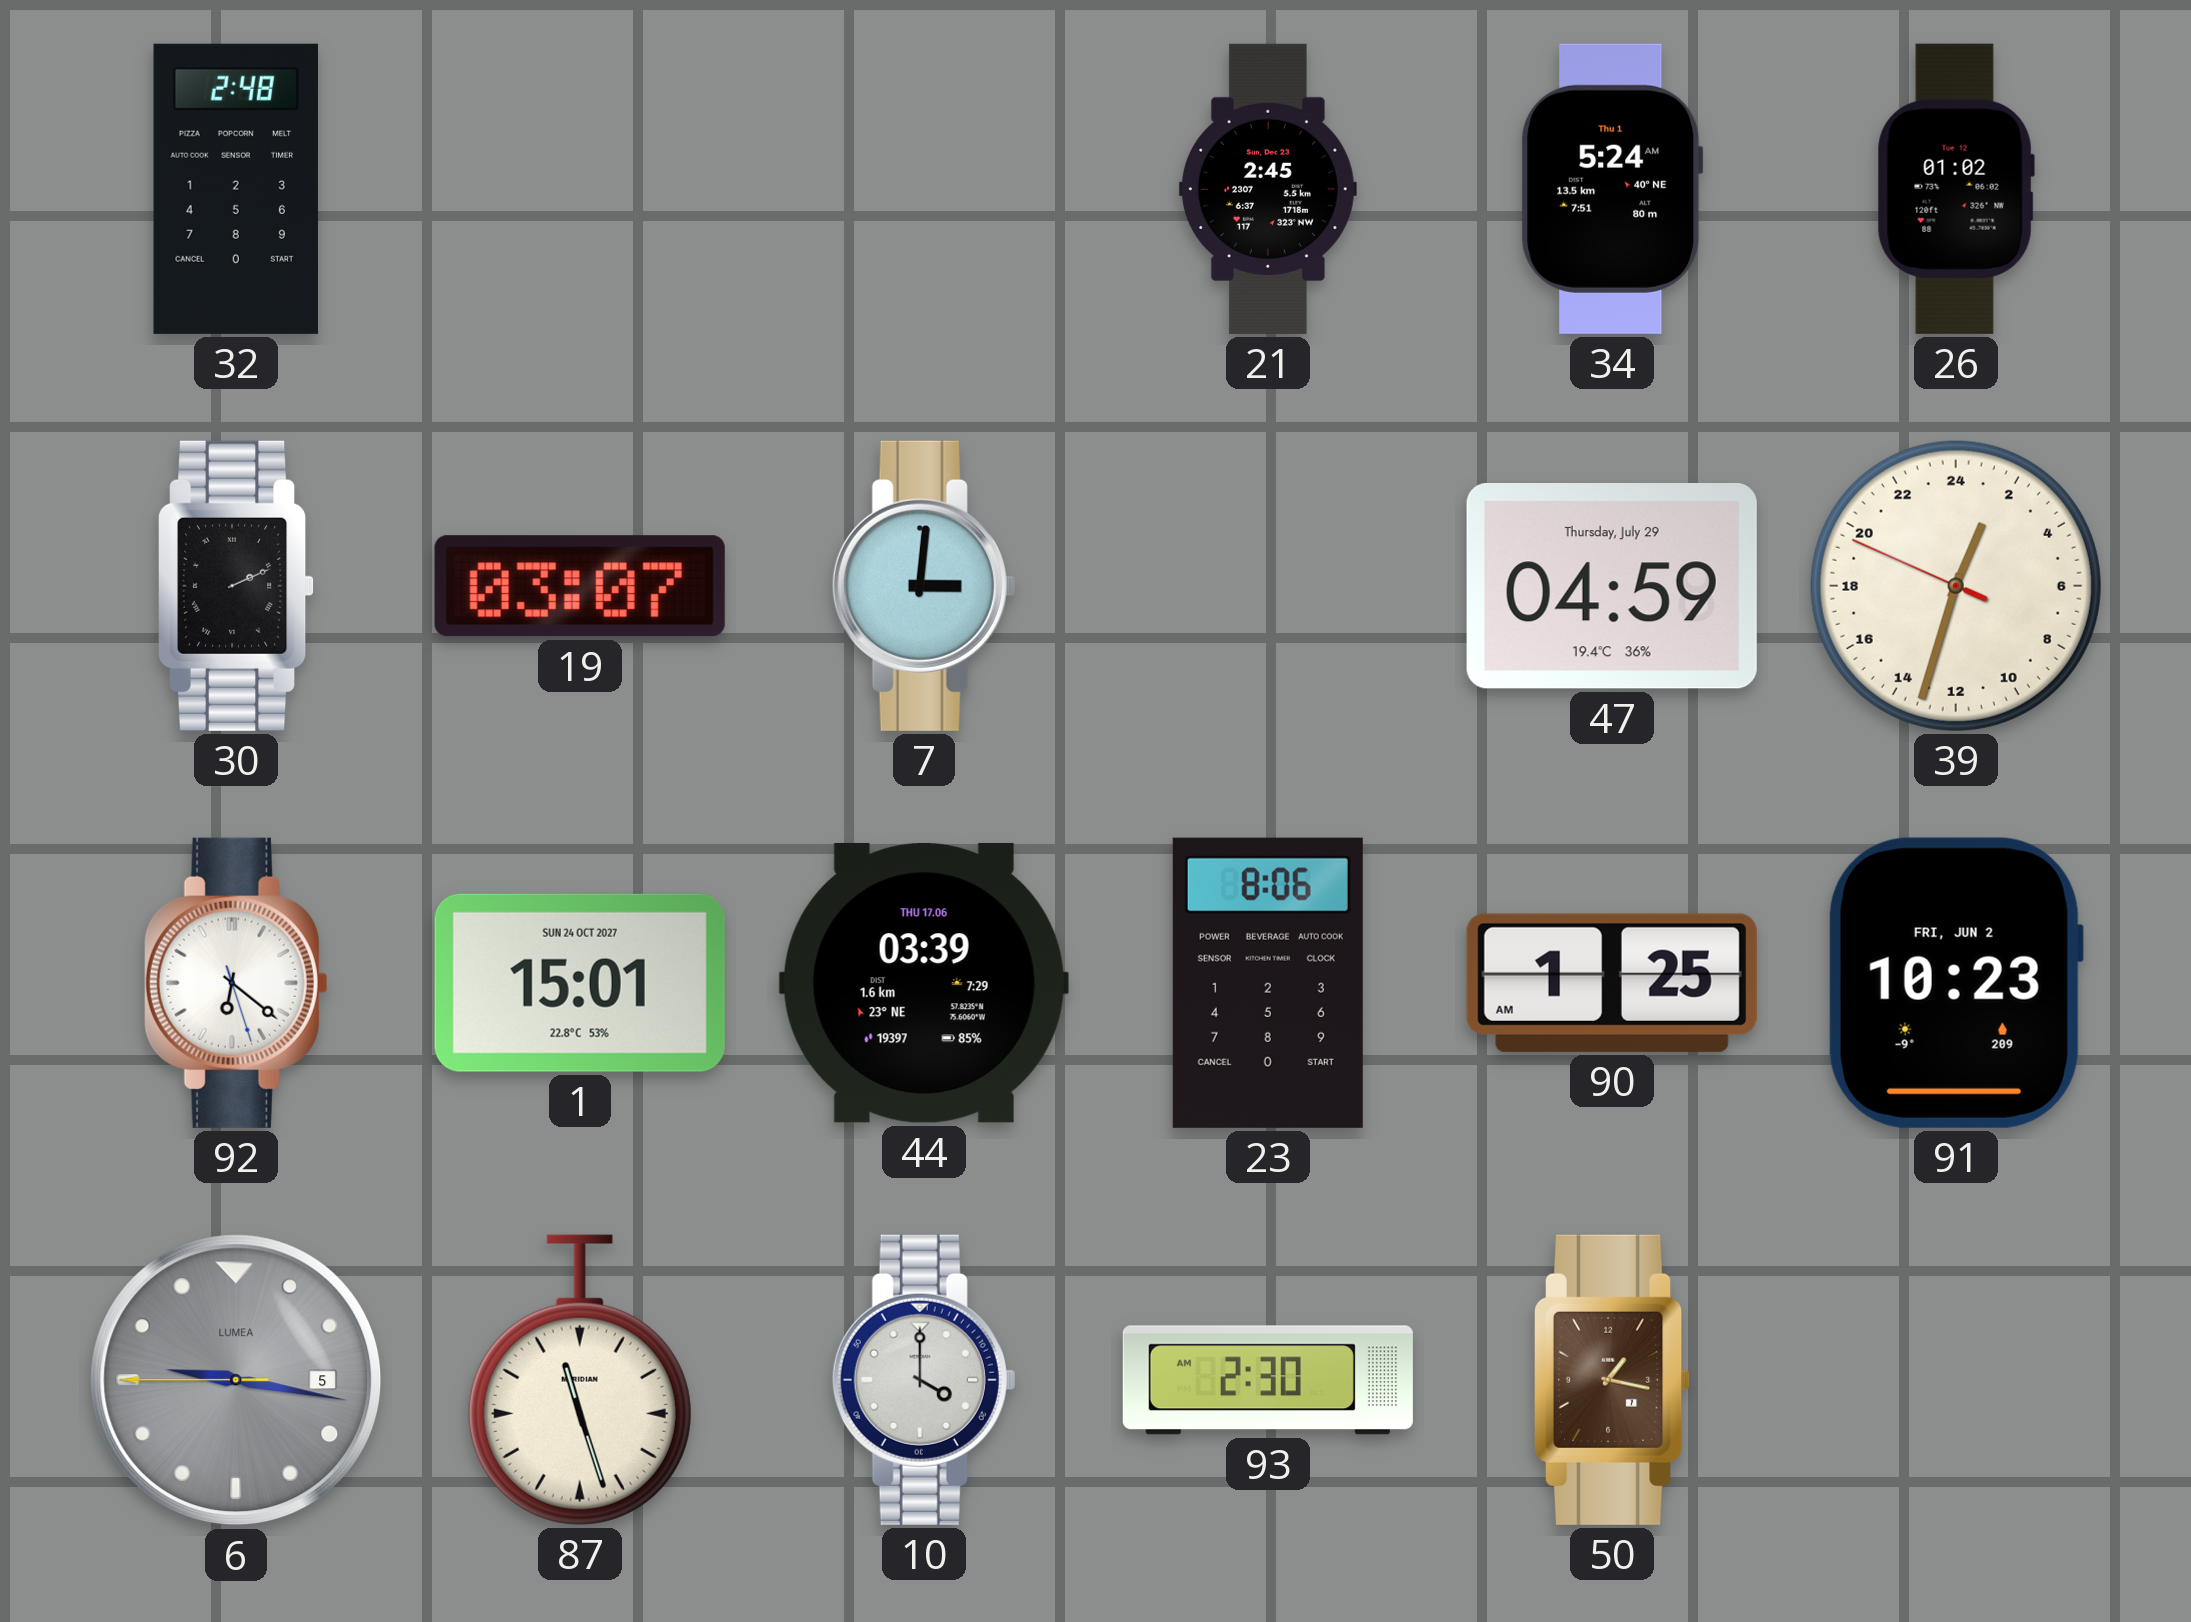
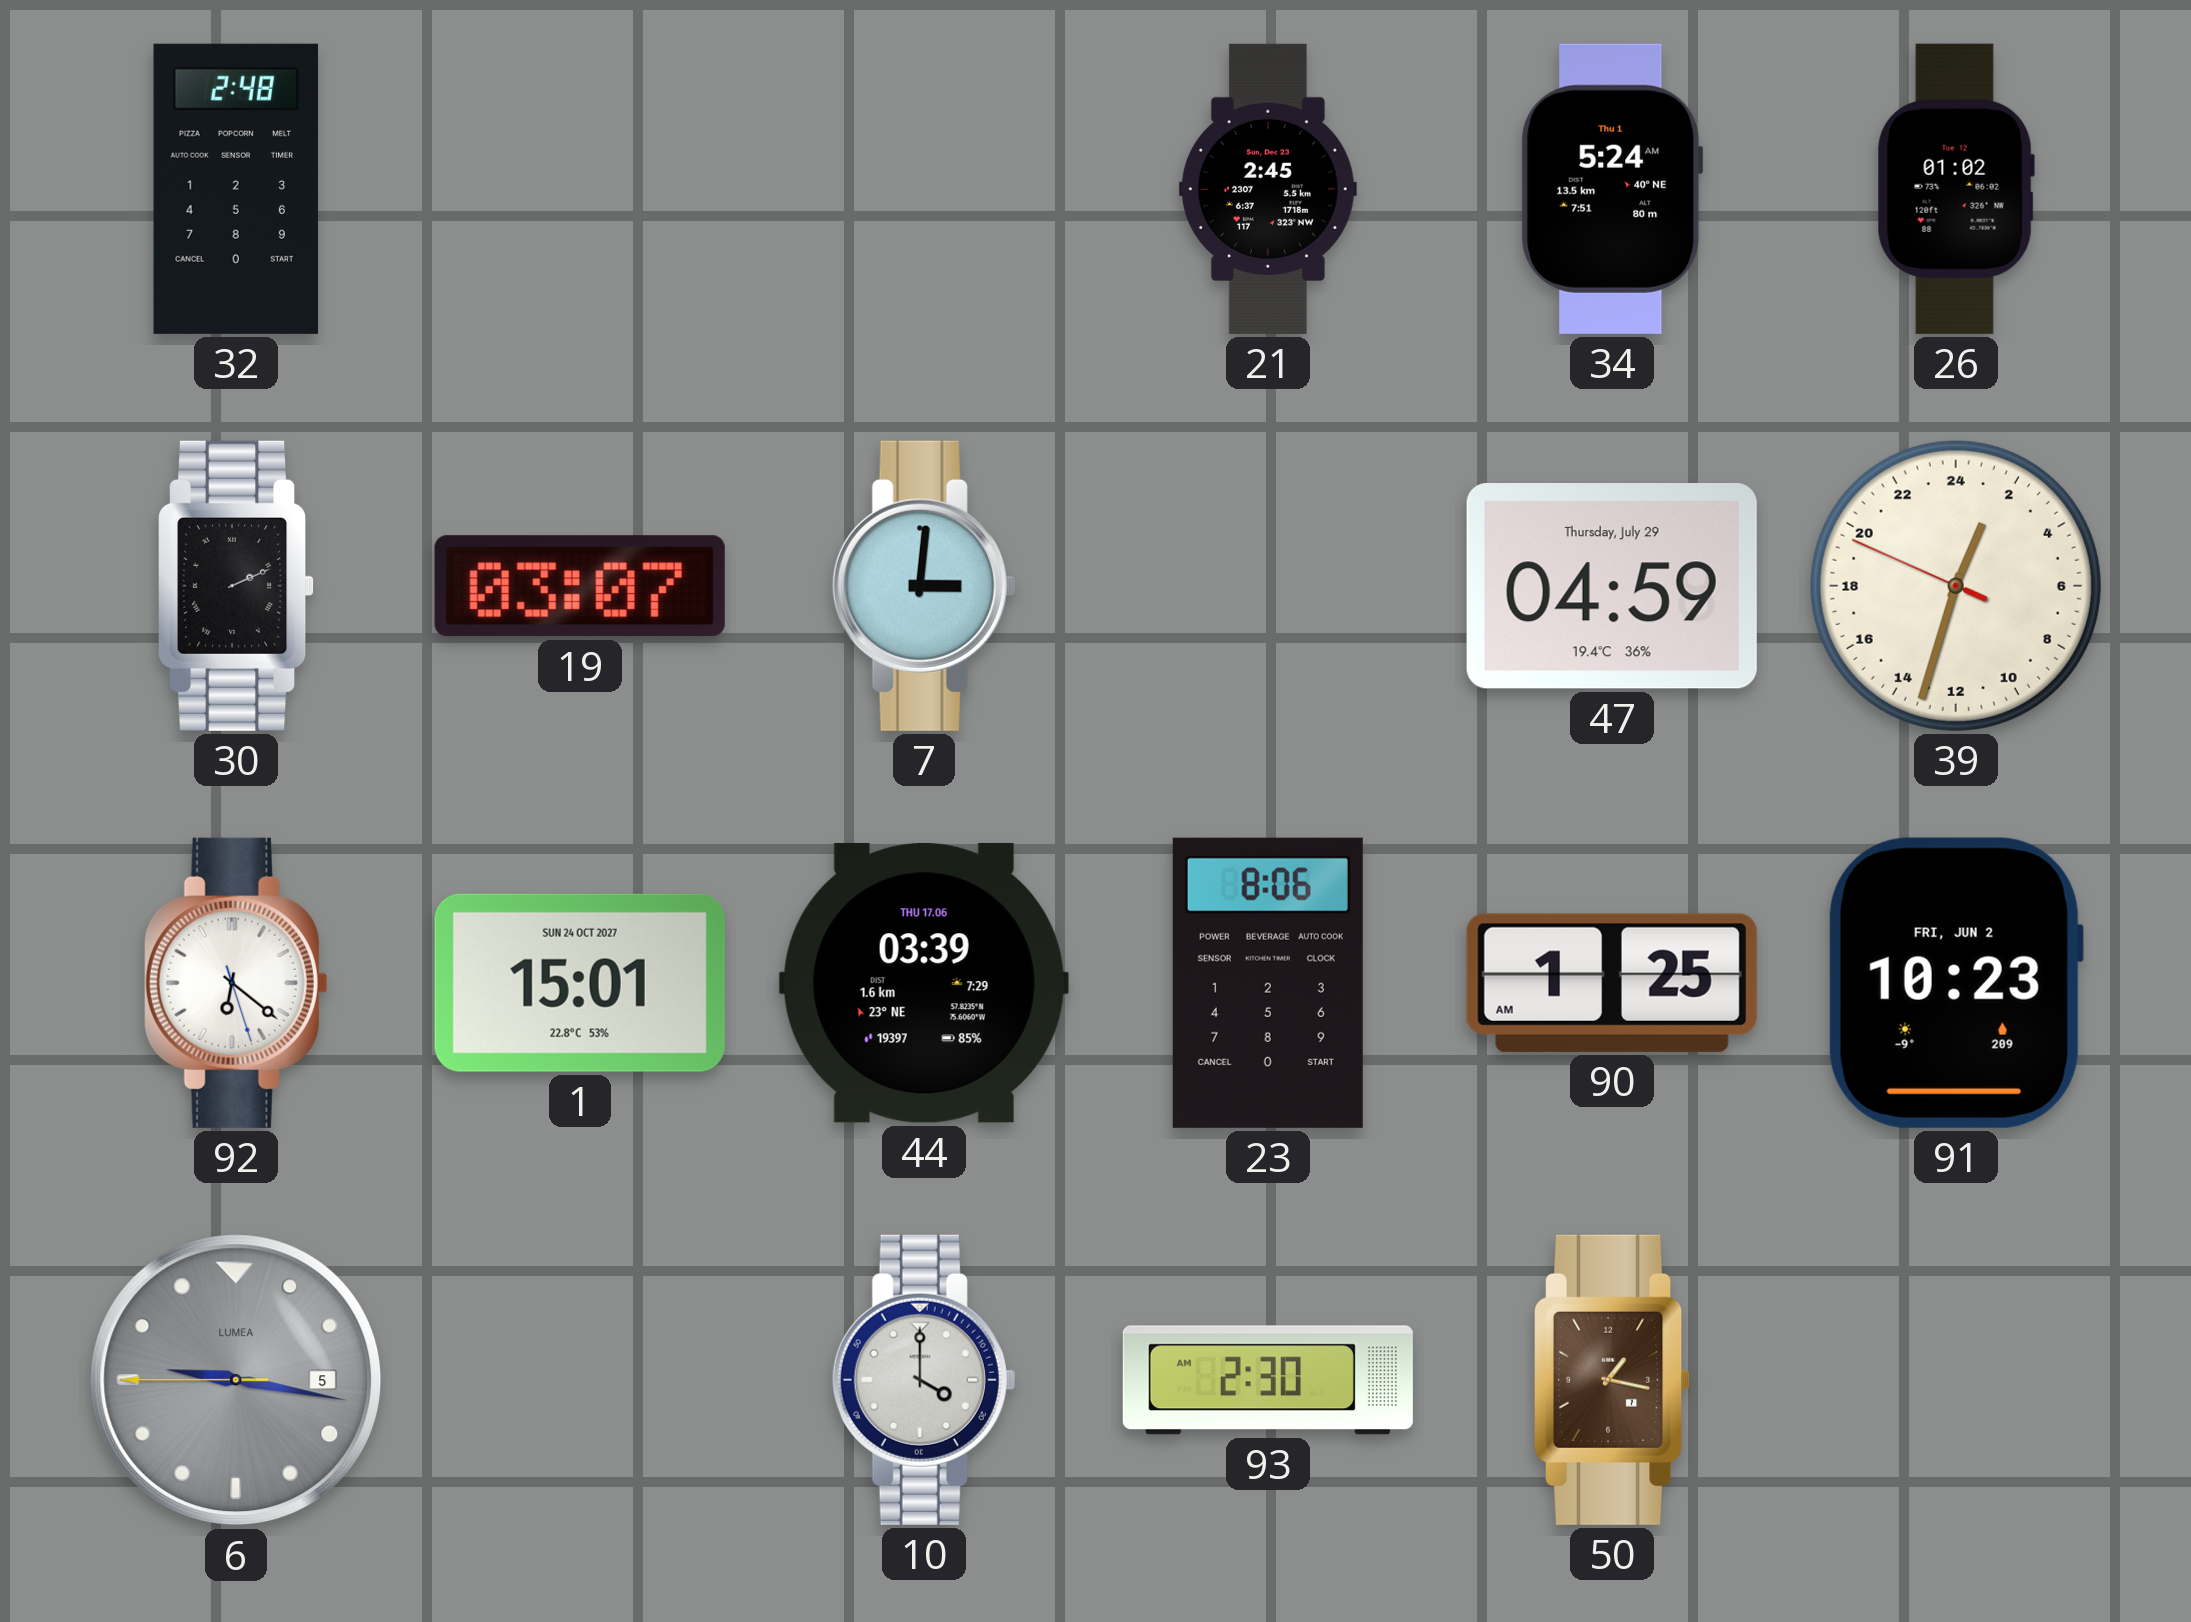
87: 11:27 -> none (580, 1380)
